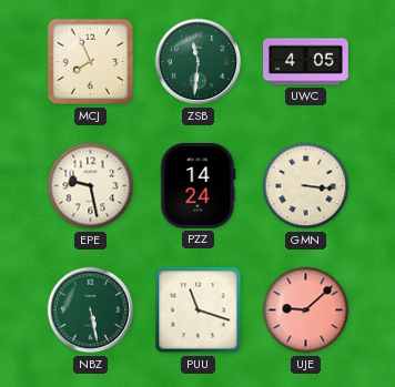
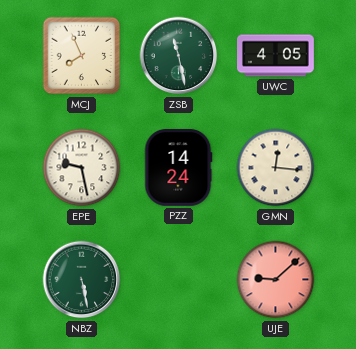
ZSB: 11:31 -> 11:28 (179, 56)
GMN: 3:16 -> 12:16 (276, 168)
PUU: 11:18 -> none (199, 310)
